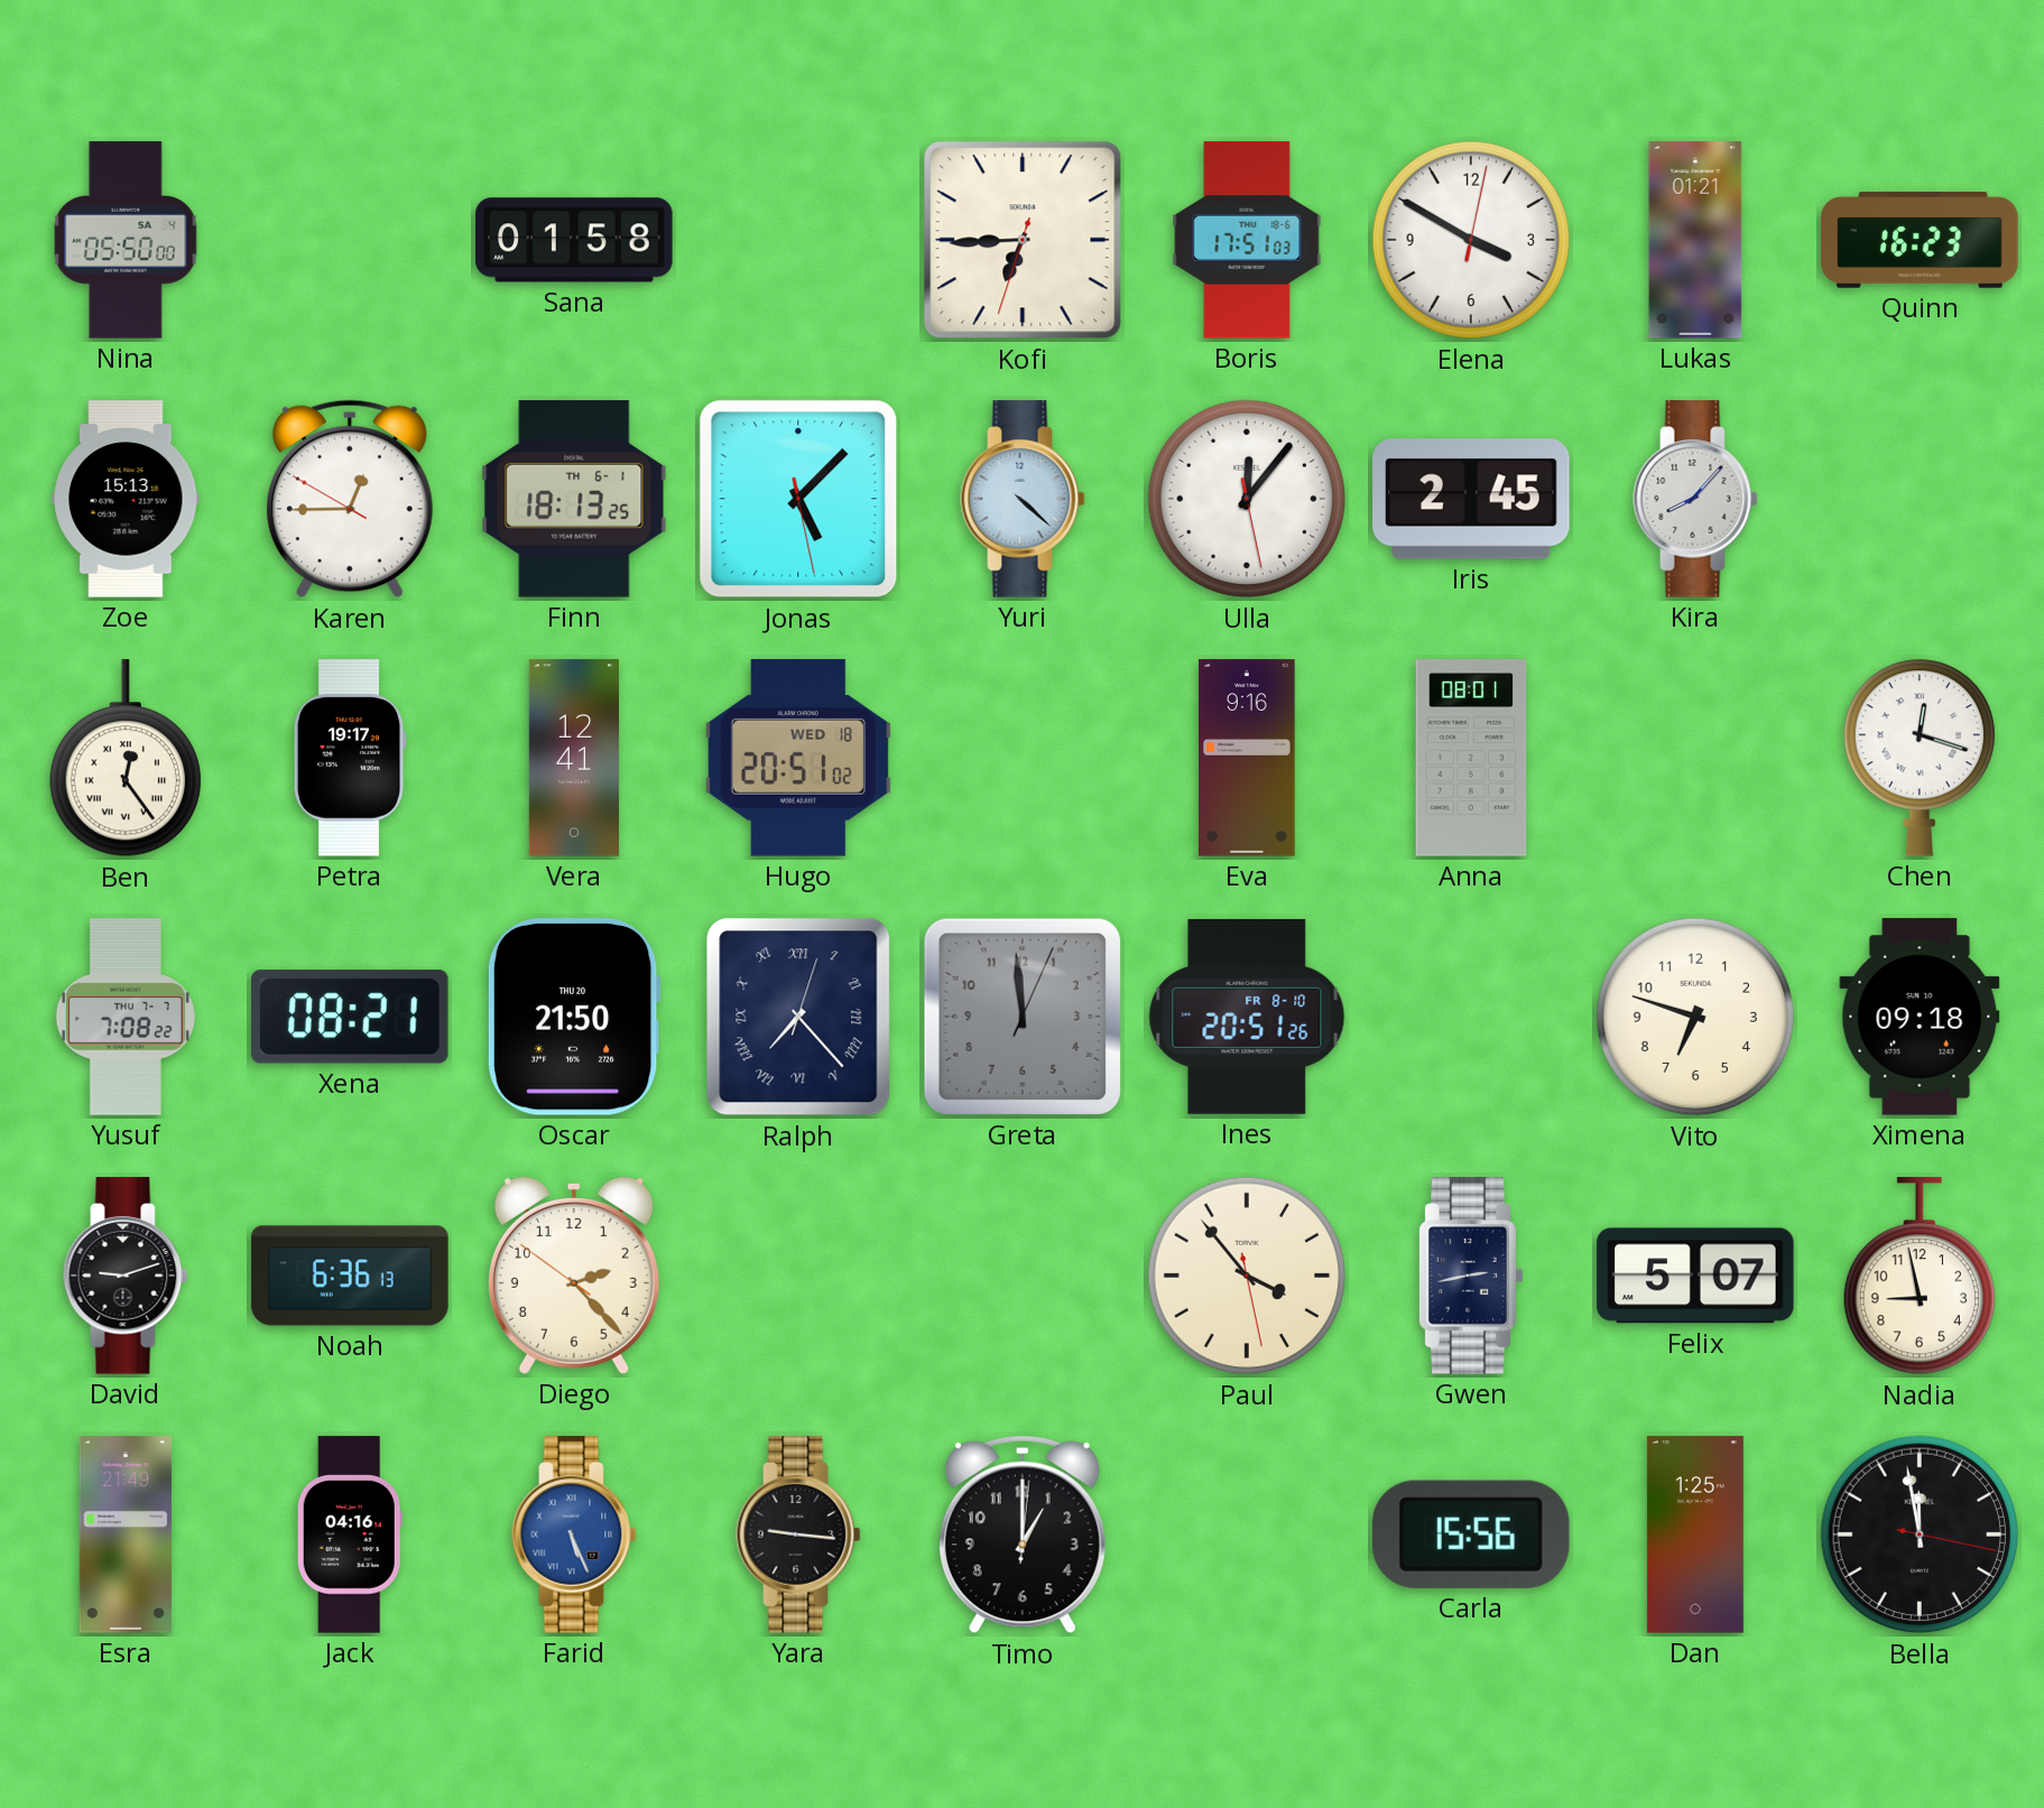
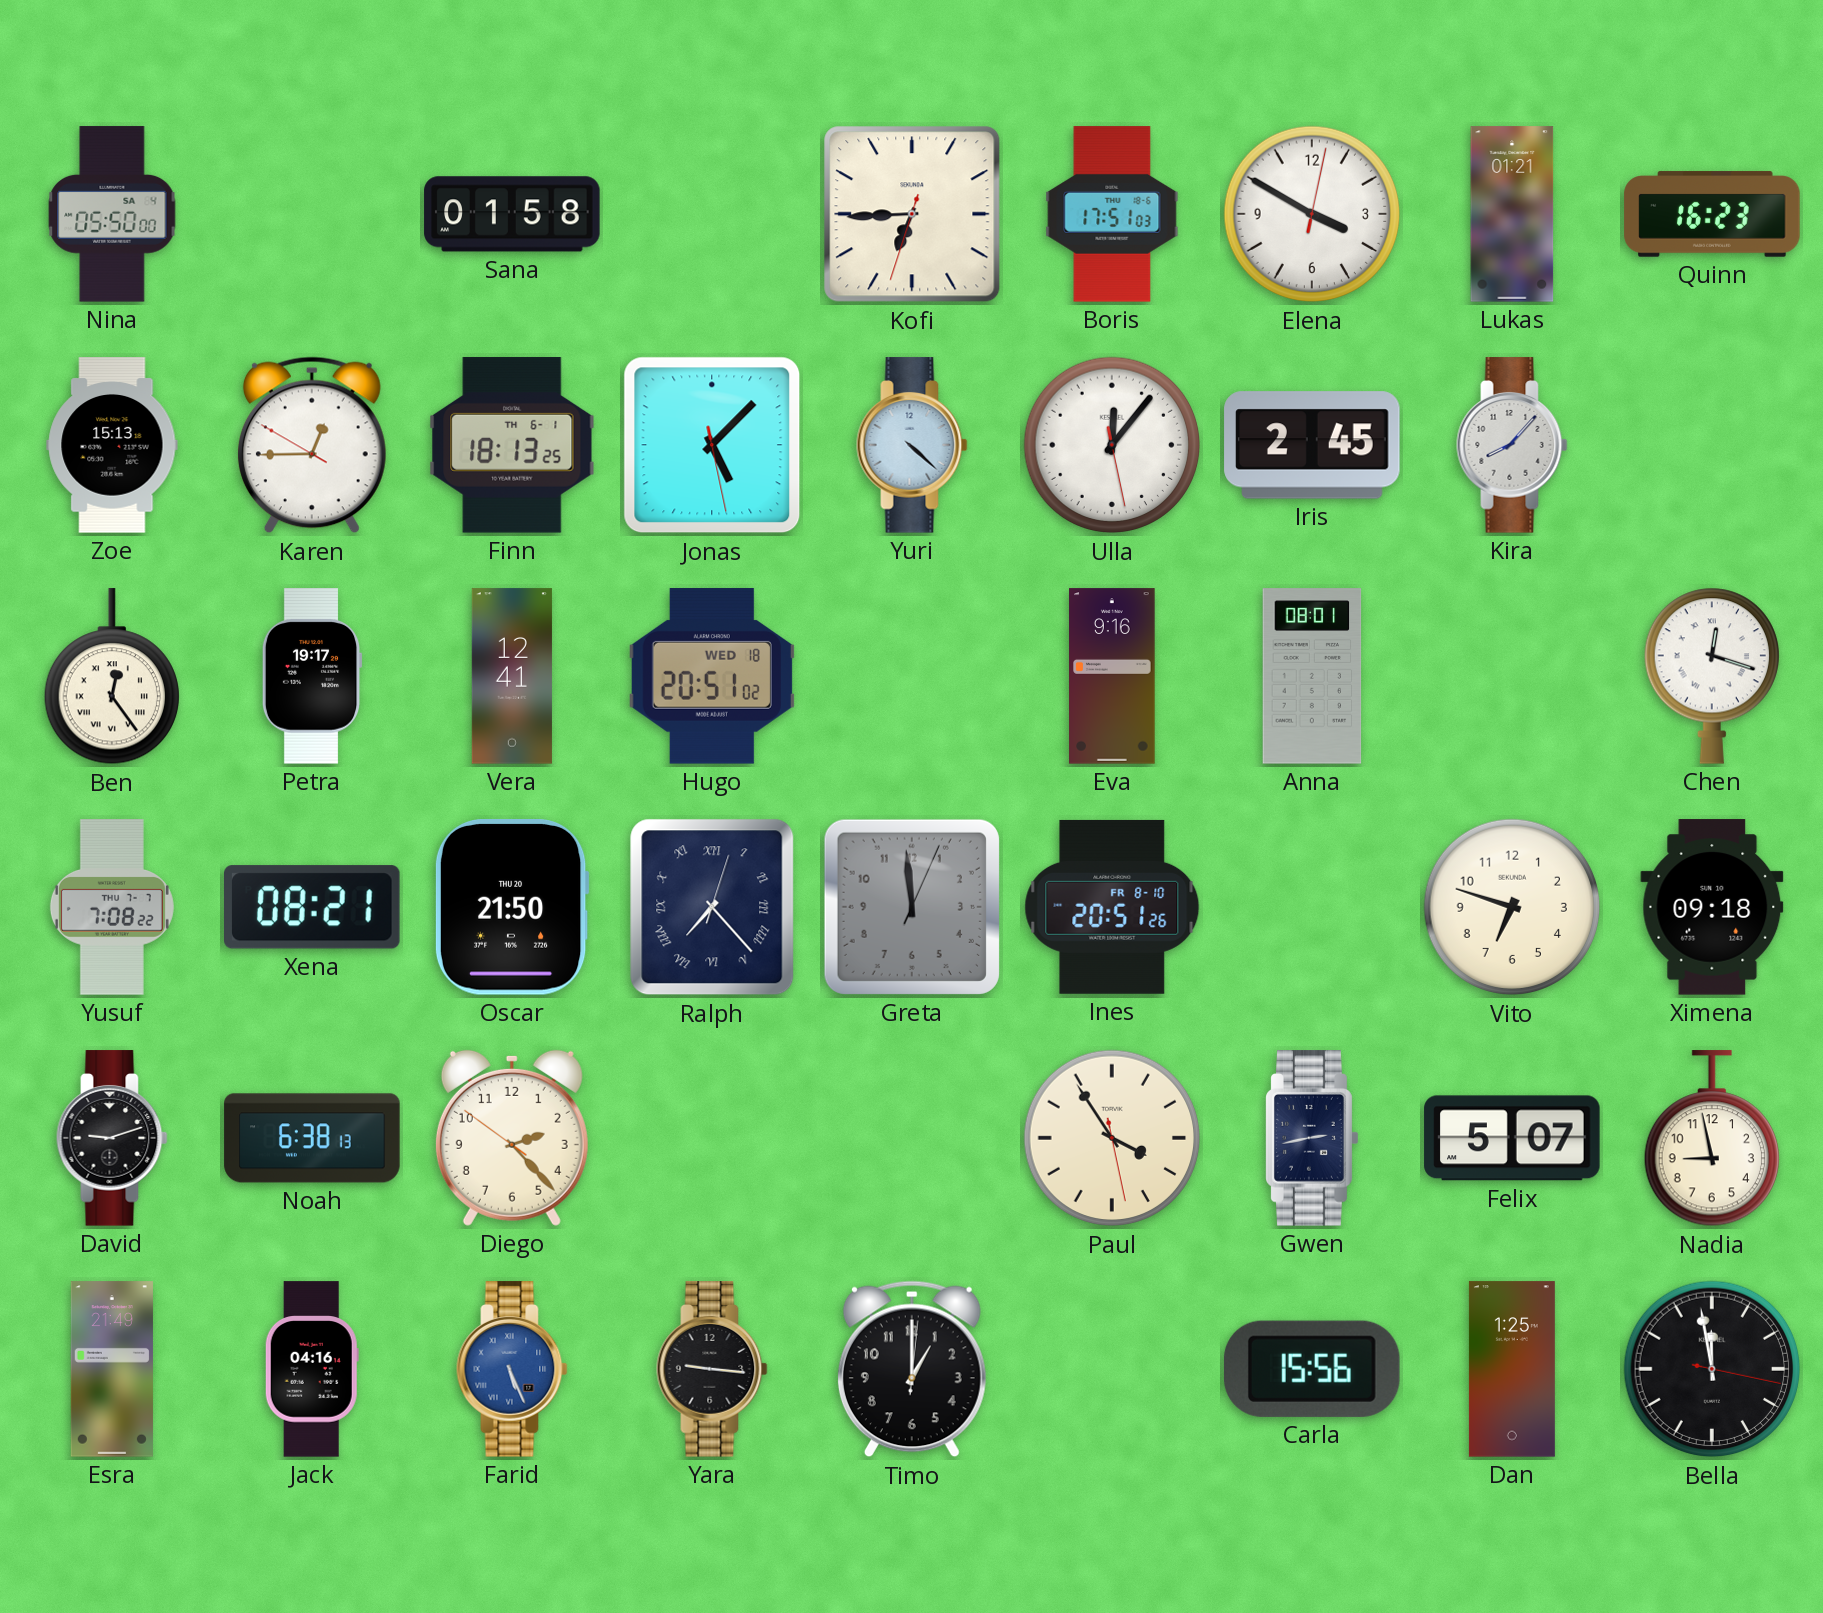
Noah: 6:36 -> 6:38 (312, 1138)
Paul: 3:53 -> 3:54 (1112, 1138)
